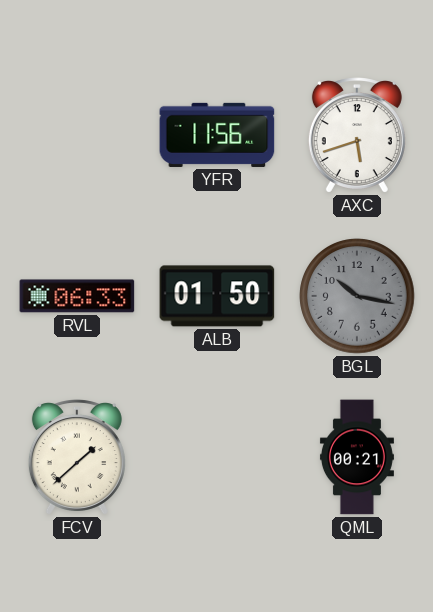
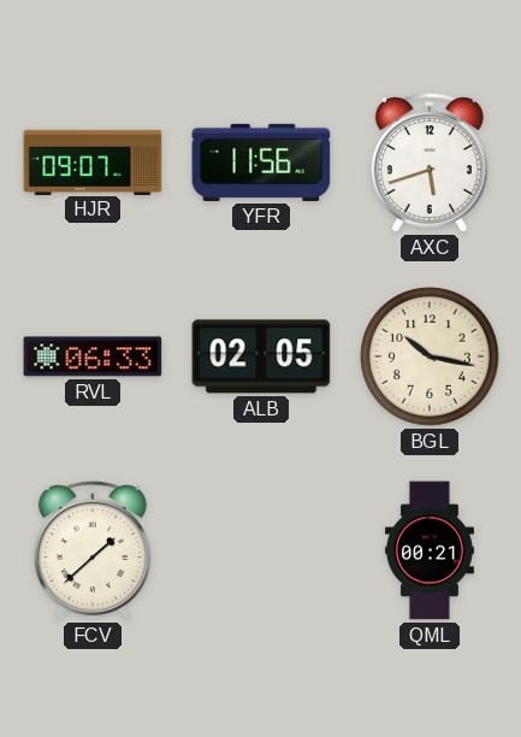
HJR: none -> 09:07 (93, 161)
ALB: 01:50 -> 02:05 (261, 356)
BGL dial: grey -> cream (430, 356)
